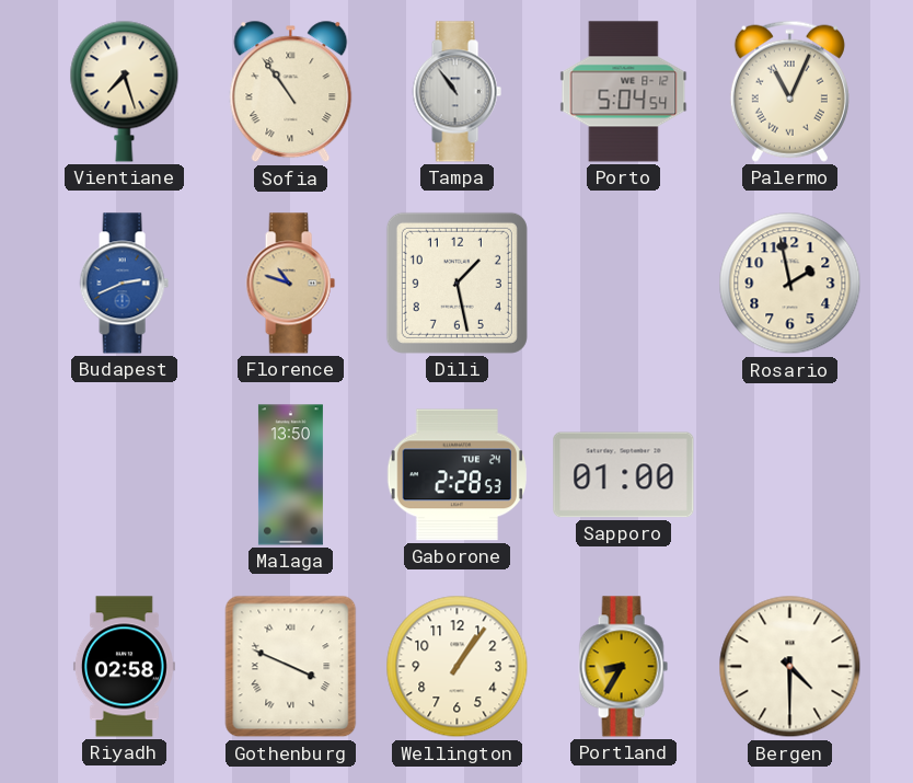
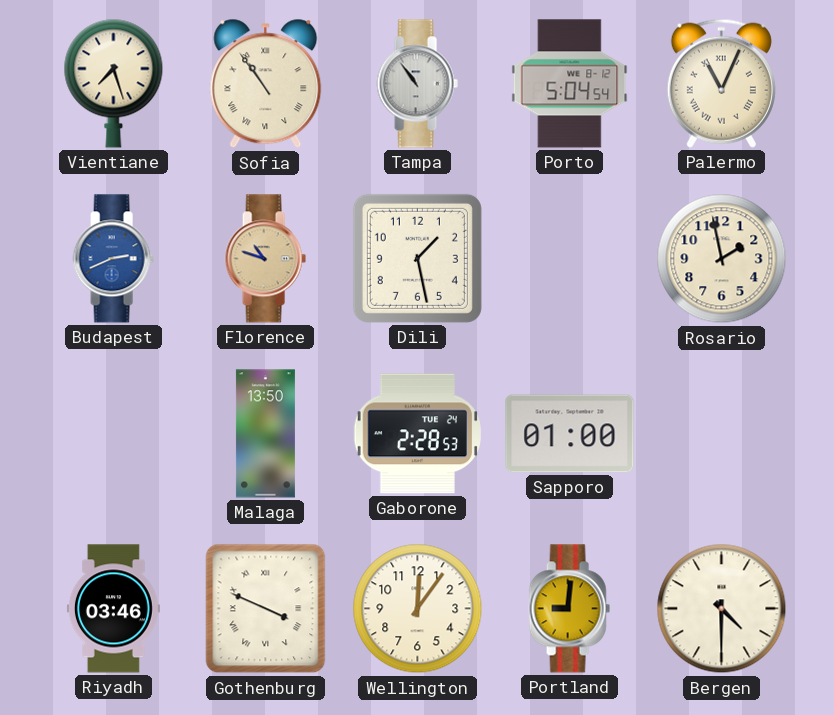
Riyadh: 02:58 -> 03:46 (113, 609)
Wellington: 1:06 -> 12:06 (418, 609)
Portland: 8:35 -> 9:01 (569, 609)
